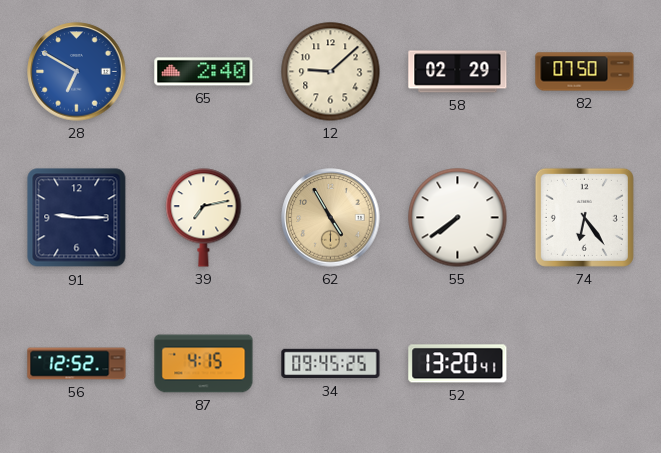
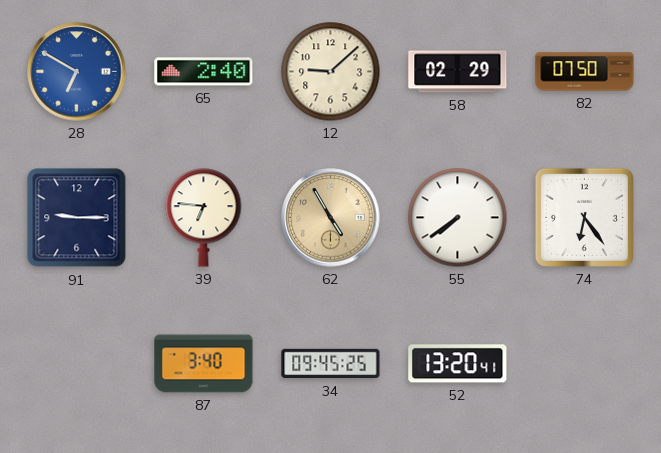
39: 7:13 -> 6:46 (204, 218)
56: 12:52 -> none (77, 364)
87: 4:15 -> 3:40 (204, 364)
